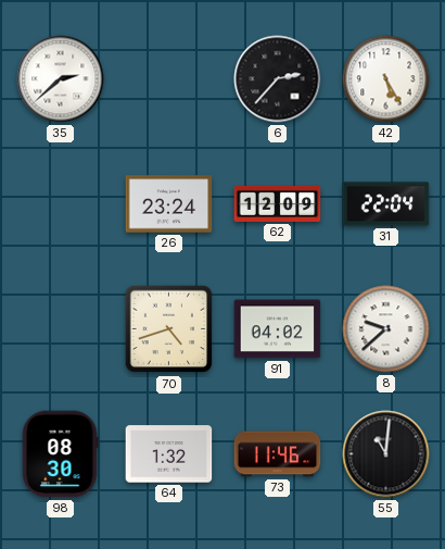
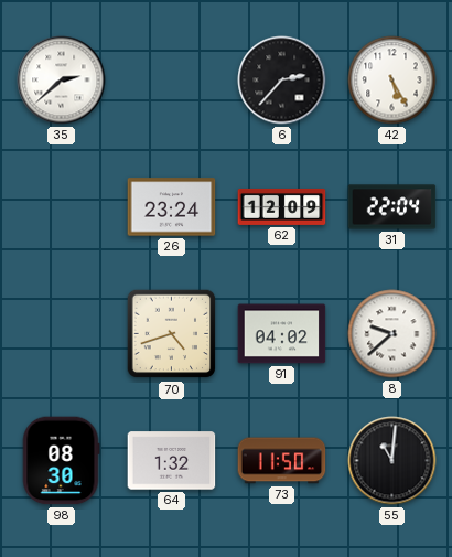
73: 11:46 -> 11:50 (282, 461)
